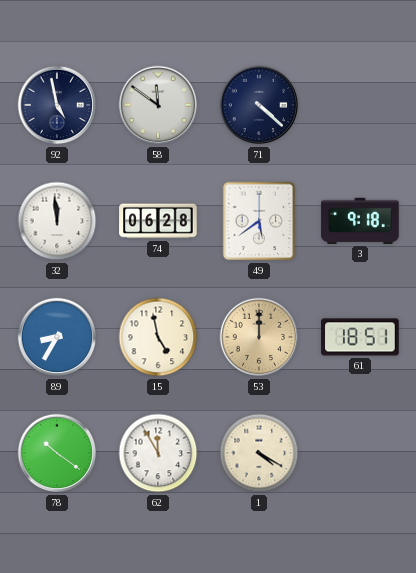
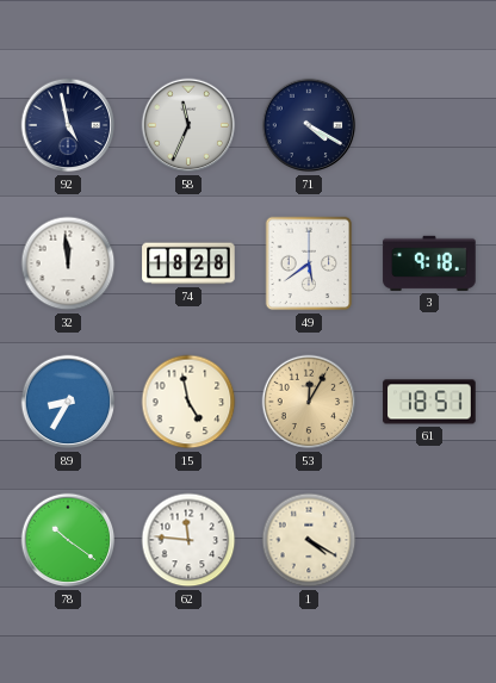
58: 11:51 -> 11:34 (188, 125)
71: 4:22 -> 4:20 (309, 125)
74: 06:28 -> 18:28 (188, 263)
53: 12:00 -> 12:05 (309, 402)
62: 11:55 -> 11:46 (188, 540)
